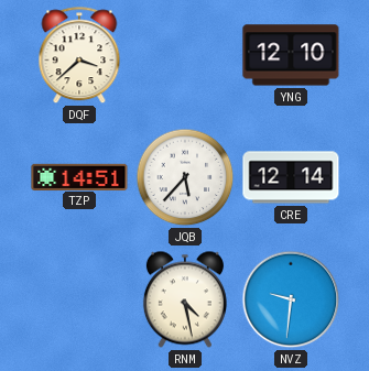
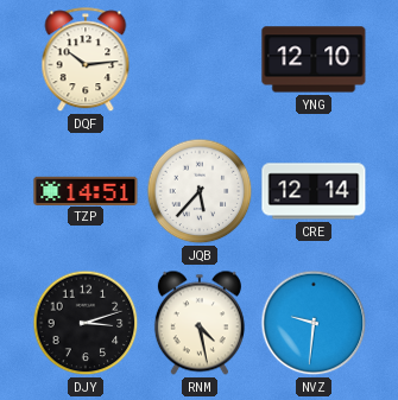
DQF: 3:38 -> 10:14 (86, 61)
DJY: none -> 3:12 (86, 323)
